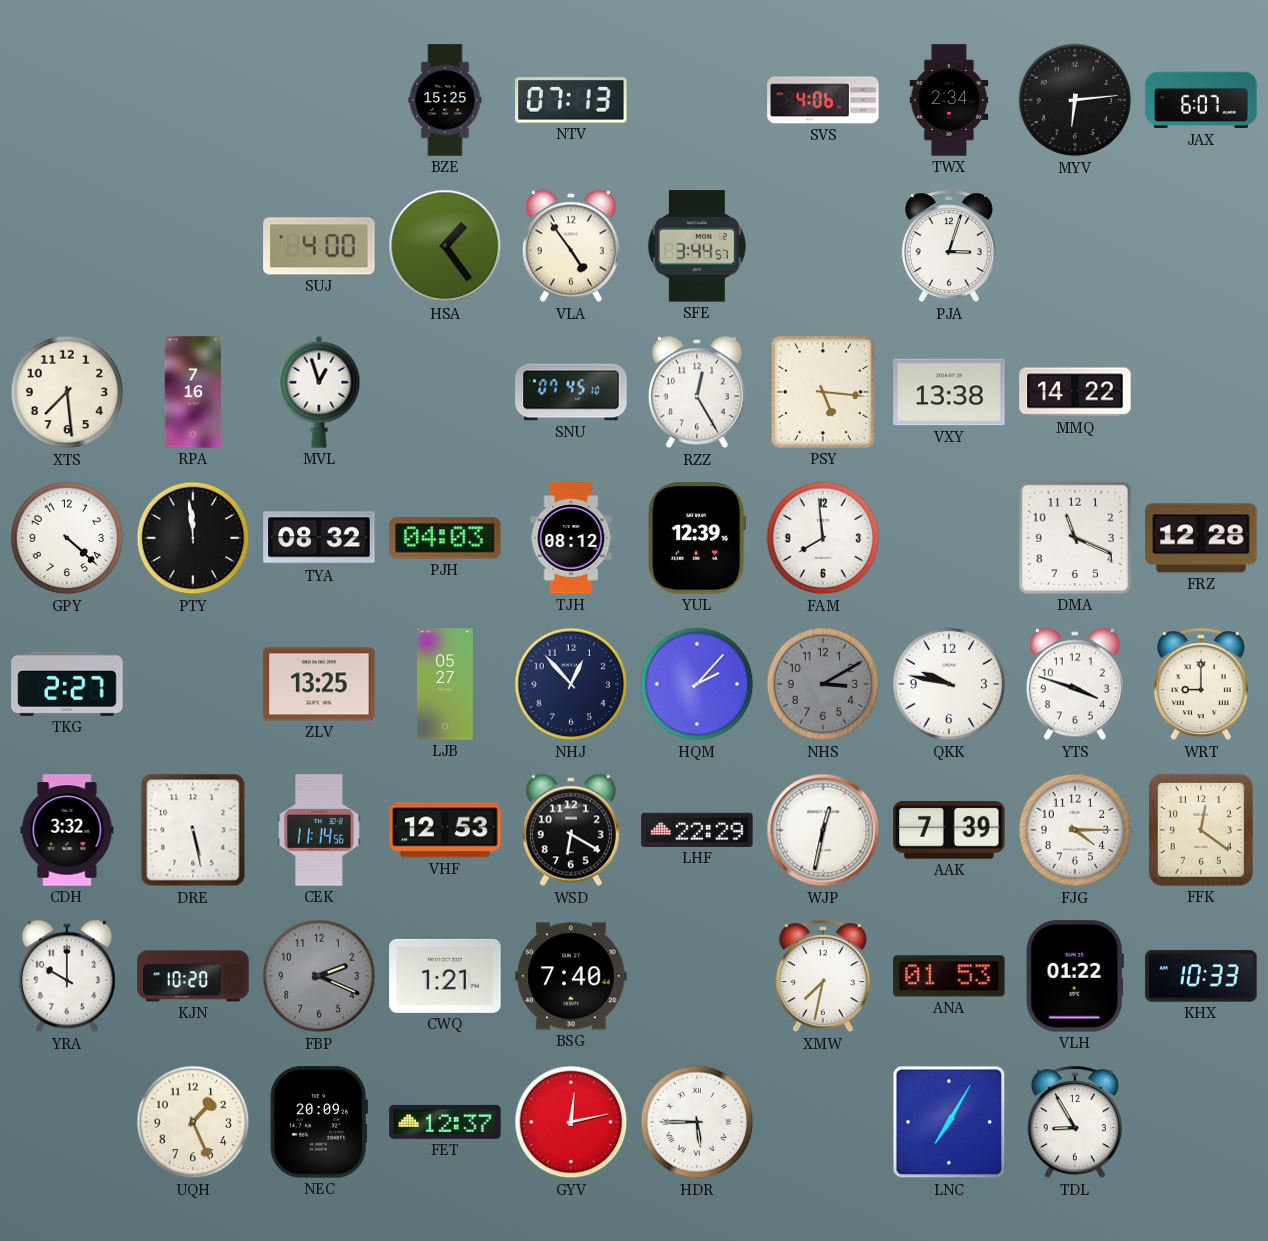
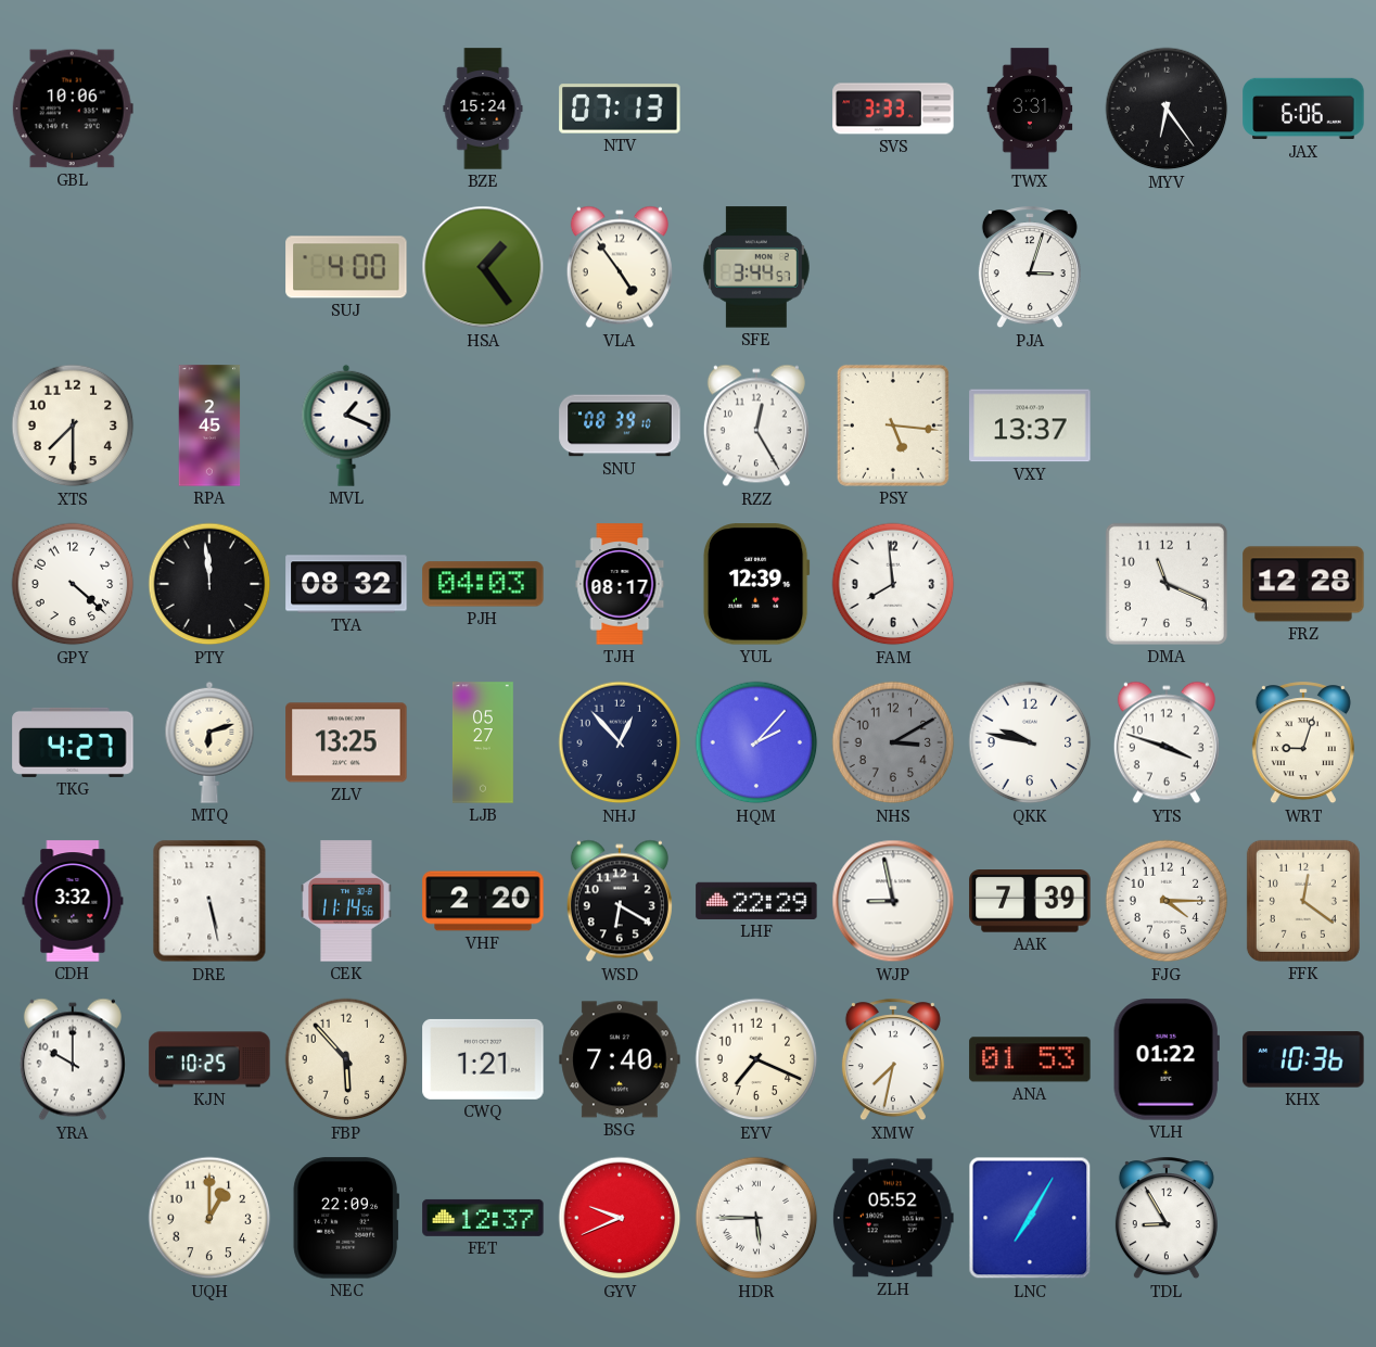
GBL: none -> 10:06 (73, 109)
BZE: 15:25 -> 15:24 (483, 109)
SVS: 4:06 -> 3:33 (893, 109)
TWX: 2:34 -> 3:31 (1030, 109)
MYV: 6:14 -> 6:24 (1167, 109)
JAX: 6:07 -> 6:06 (1303, 109)
XTS: 7:29 -> 7:30 (73, 425)
RPA: 7:16 -> 2:45 (209, 425)
MVL: 12:57 -> 1:19 (346, 425)
SNU: 07:45 -> 08:39 (620, 425)
VXY: 13:38 -> 13:37 (1030, 425)
MMQ: 14:22 -> none (1075, 392)
TJH: 08:12 -> 08:17 (620, 584)
TKG: 2:27 -> 4:27 (73, 742)
MTQ: none -> 6:12 (209, 742)
WRT: 9:00 -> 9:03 (1303, 744)
VHF: 12:53 -> 2:20 (483, 901)
WJP: 12:32 -> 8:58 (893, 901)
KJN: 10:20 -> 10:25 (209, 1059)
FBP: 2:19 -> 5:53 (346, 1059)
FBP dial: grey -> cream (346, 1059)
EYV: none -> 7:19 (756, 1059)
KHX: 10:33 -> 10:36 (1303, 1059)
UQH: 1:26 -> 1:00 (209, 1218)
NEC: 20:09 -> 22:09 (346, 1218)
GYV: 12:13 -> 9:41 (620, 1218)
ZLH: none -> 05:52 (893, 1218)
